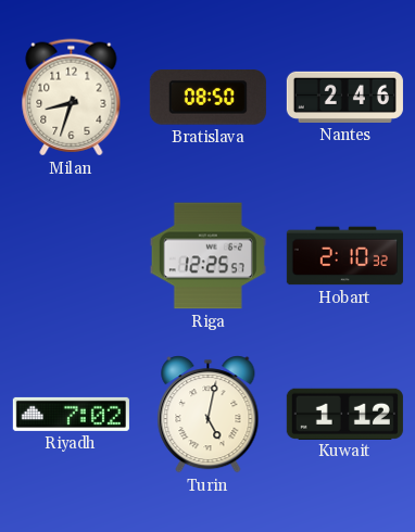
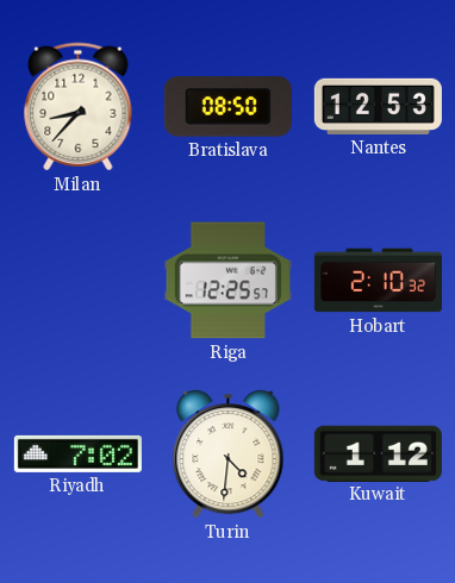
Milan: 8:33 -> 8:37 (79, 107)
Nantes: 2:46 -> 12:53 (378, 106)
Turin: 5:02 -> 4:31 (229, 455)
